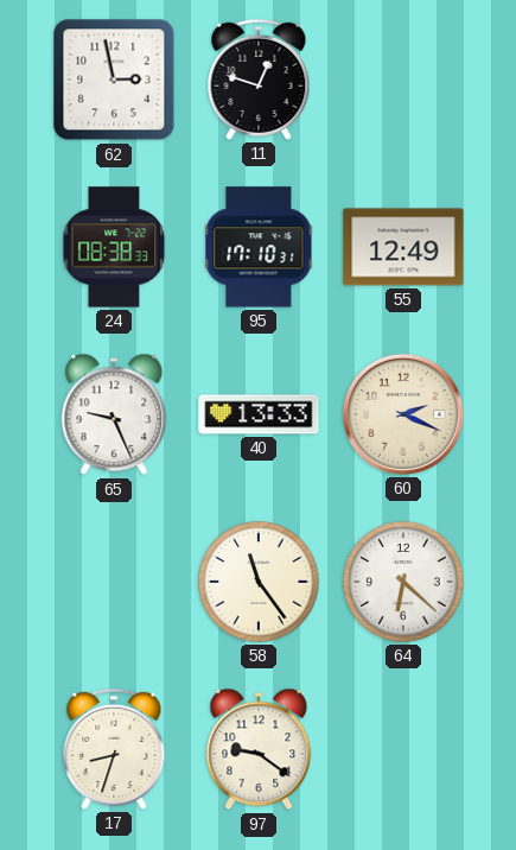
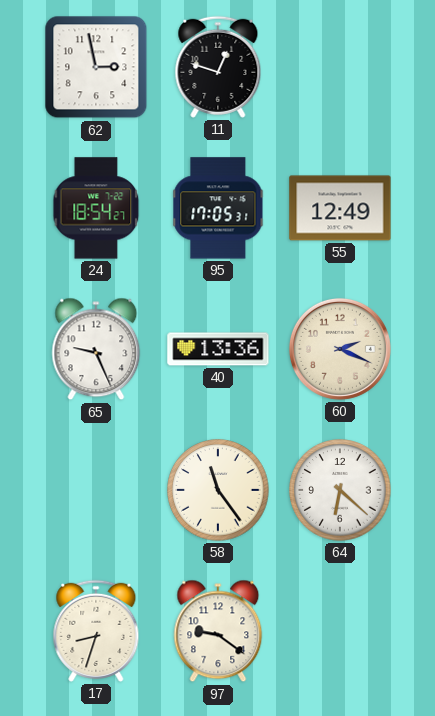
24: 08:38 -> 18:54 (96, 208)
95: 17:10 -> 17:05 (218, 208)
40: 13:33 -> 13:36 (218, 349)
